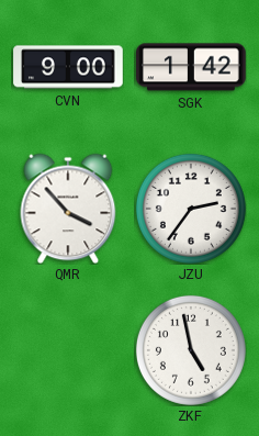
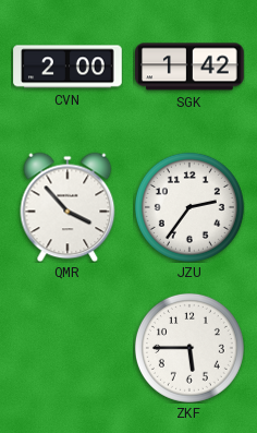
CVN: 9:00 -> 2:00 (68, 67)
ZKF: 4:58 -> 5:45 (189, 348)
